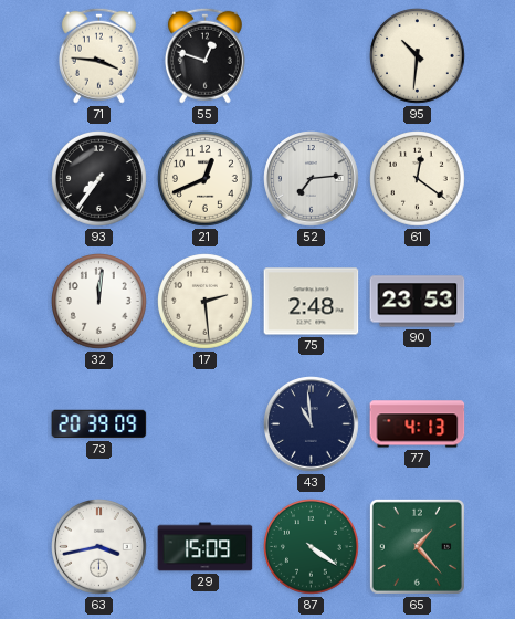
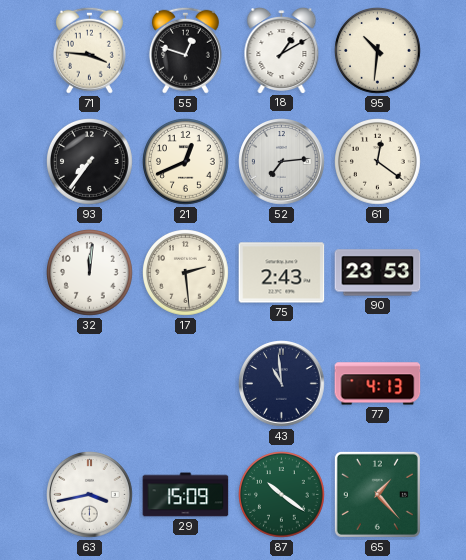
18: none -> 1:10 (282, 51)
75: 2:48 -> 2:43 (282, 273)
73: 20:39 -> none (99, 424)
87: 4:21 -> 10:21 (282, 495)
